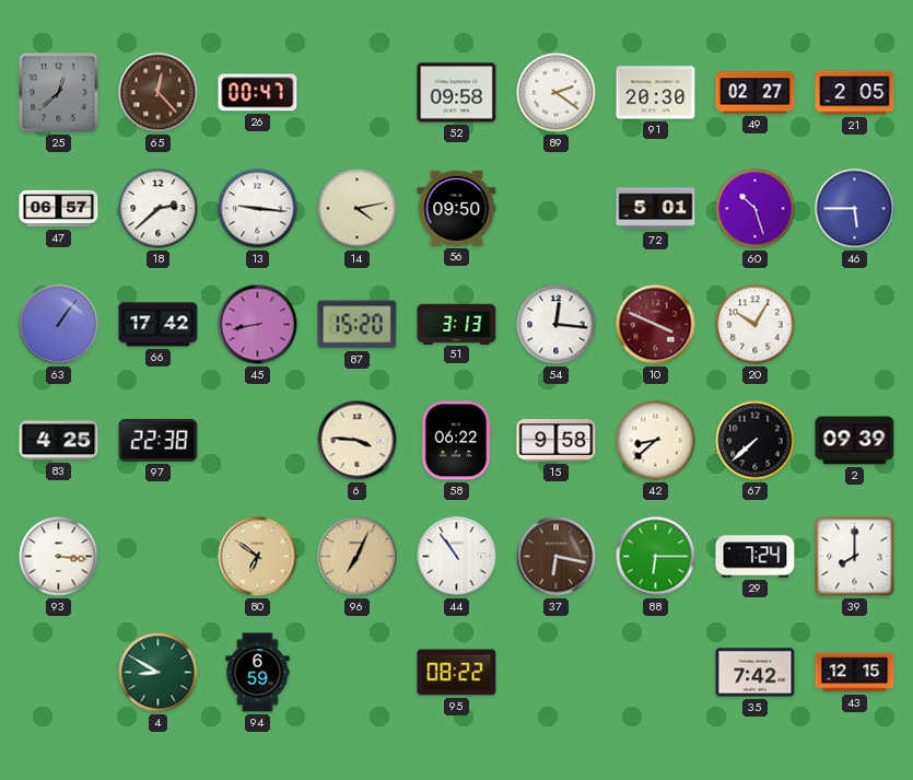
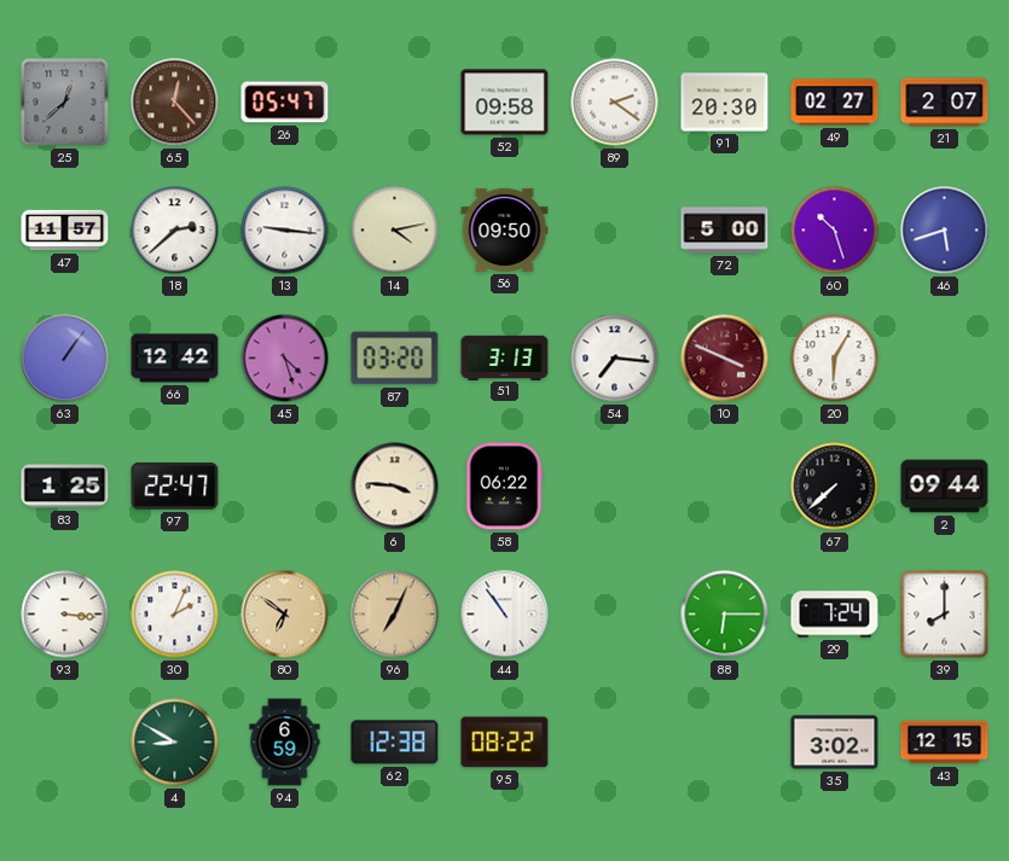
26: 00:47 -> 05:47 (285, 103)
21: 2:05 -> 2:07 (945, 103)
47: 06:57 -> 11:57 (65, 231)
72: 5:01 -> 5:00 (725, 231)
46: 5:45 -> 5:42 (945, 231)
66: 17:42 -> 12:42 (175, 359)
45: 8:43 -> 4:27 (285, 359)
87: 15:20 -> 03:20 (395, 359)
54: 12:16 -> 7:16 (615, 359)
20: 10:05 -> 6:05 (835, 359)
83: 4:25 -> 1:25 (65, 487)
97: 22:38 -> 22:47 (175, 485)
15: 9:58 -> none (557, 440)
42: 8:38 -> none (656, 441)
2: 09:39 -> 09:44 (945, 487)
30: none -> 2:04 (175, 615)
37: 6:17 -> none (557, 557)
62: none -> 12:38 (395, 743)
35: 7:42 -> 3:02 (835, 743)
